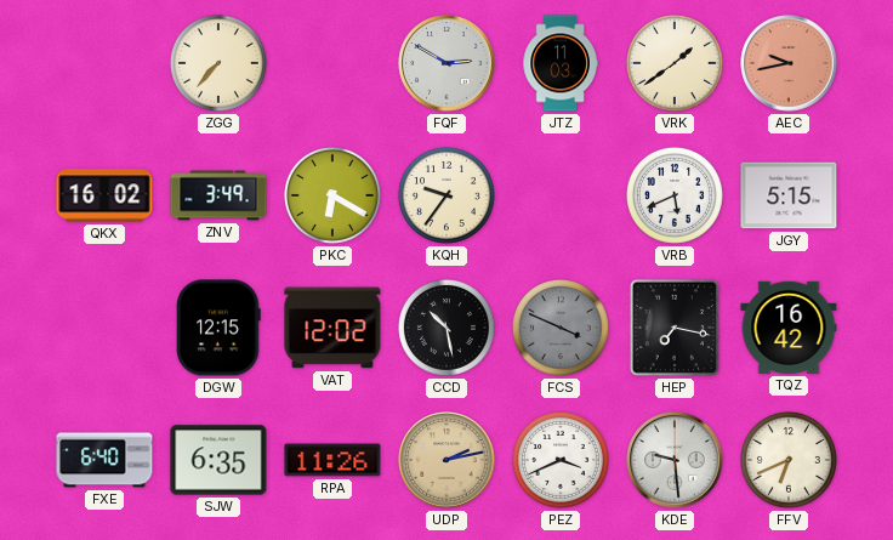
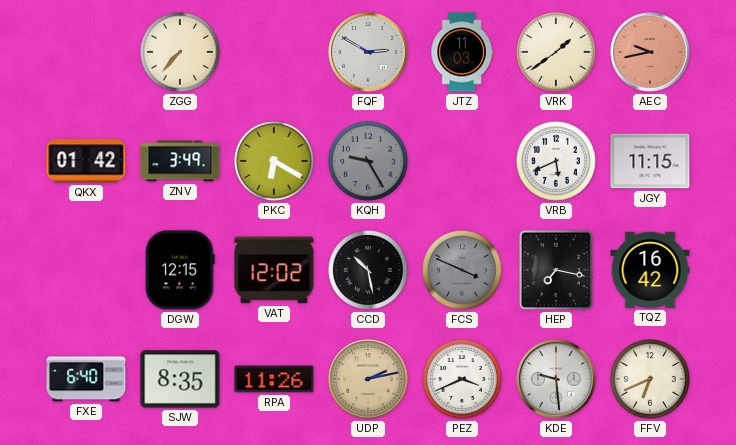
QKX: 16:02 -> 01:42 (86, 161)
KQH: 9:36 -> 9:25 (368, 161)
KQH dial: cream -> grey (368, 161)
JGY: 5:15 -> 11:15 (650, 161)
SJW: 6:35 -> 8:35 (180, 379)
